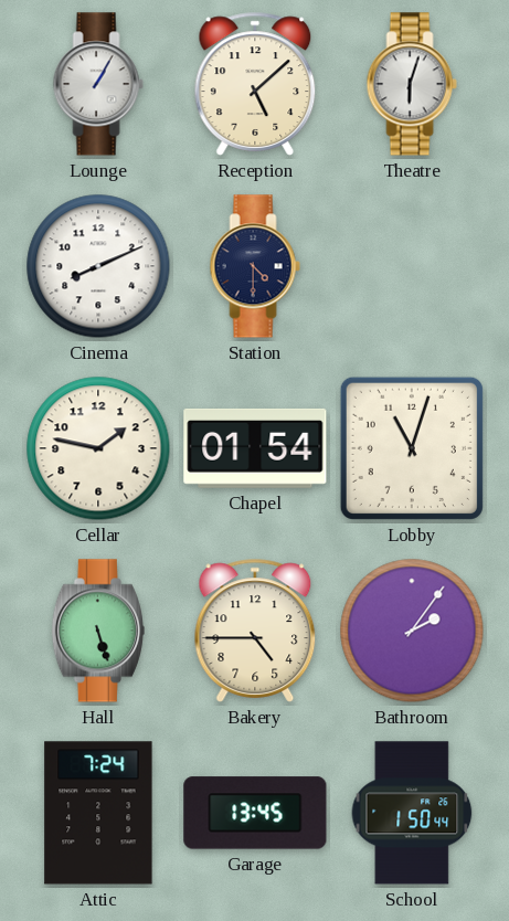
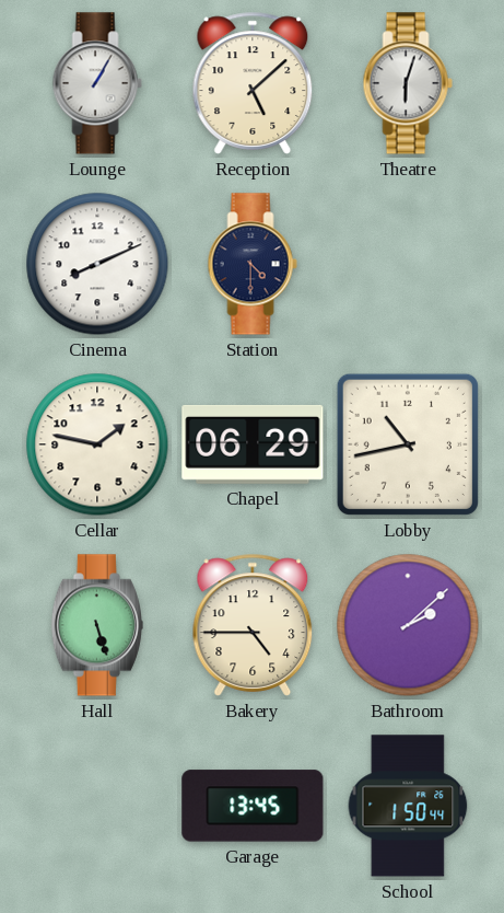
Chapel: 01:54 -> 06:29 (253, 444)
Lobby: 11:03 -> 10:43 (408, 444)
Bathroom: 2:06 -> 2:08 (408, 625)
Attic: 7:24 -> none (98, 813)
